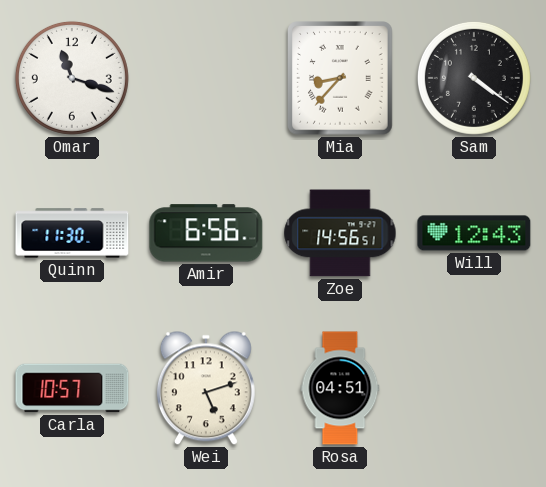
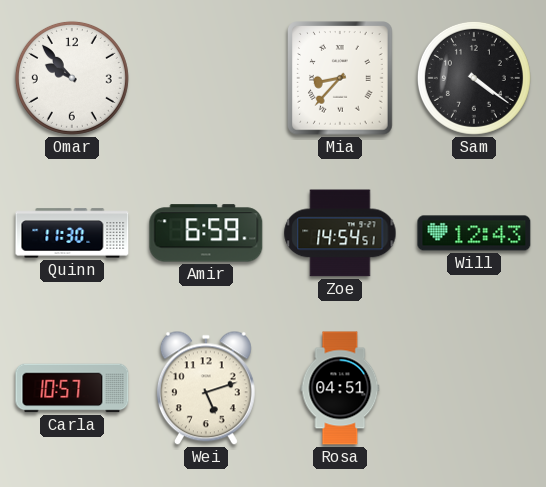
Omar: 11:18 -> 9:53 (72, 78)
Amir: 6:56 -> 6:59 (206, 233)
Zoe: 14:56 -> 14:54 (340, 233)
